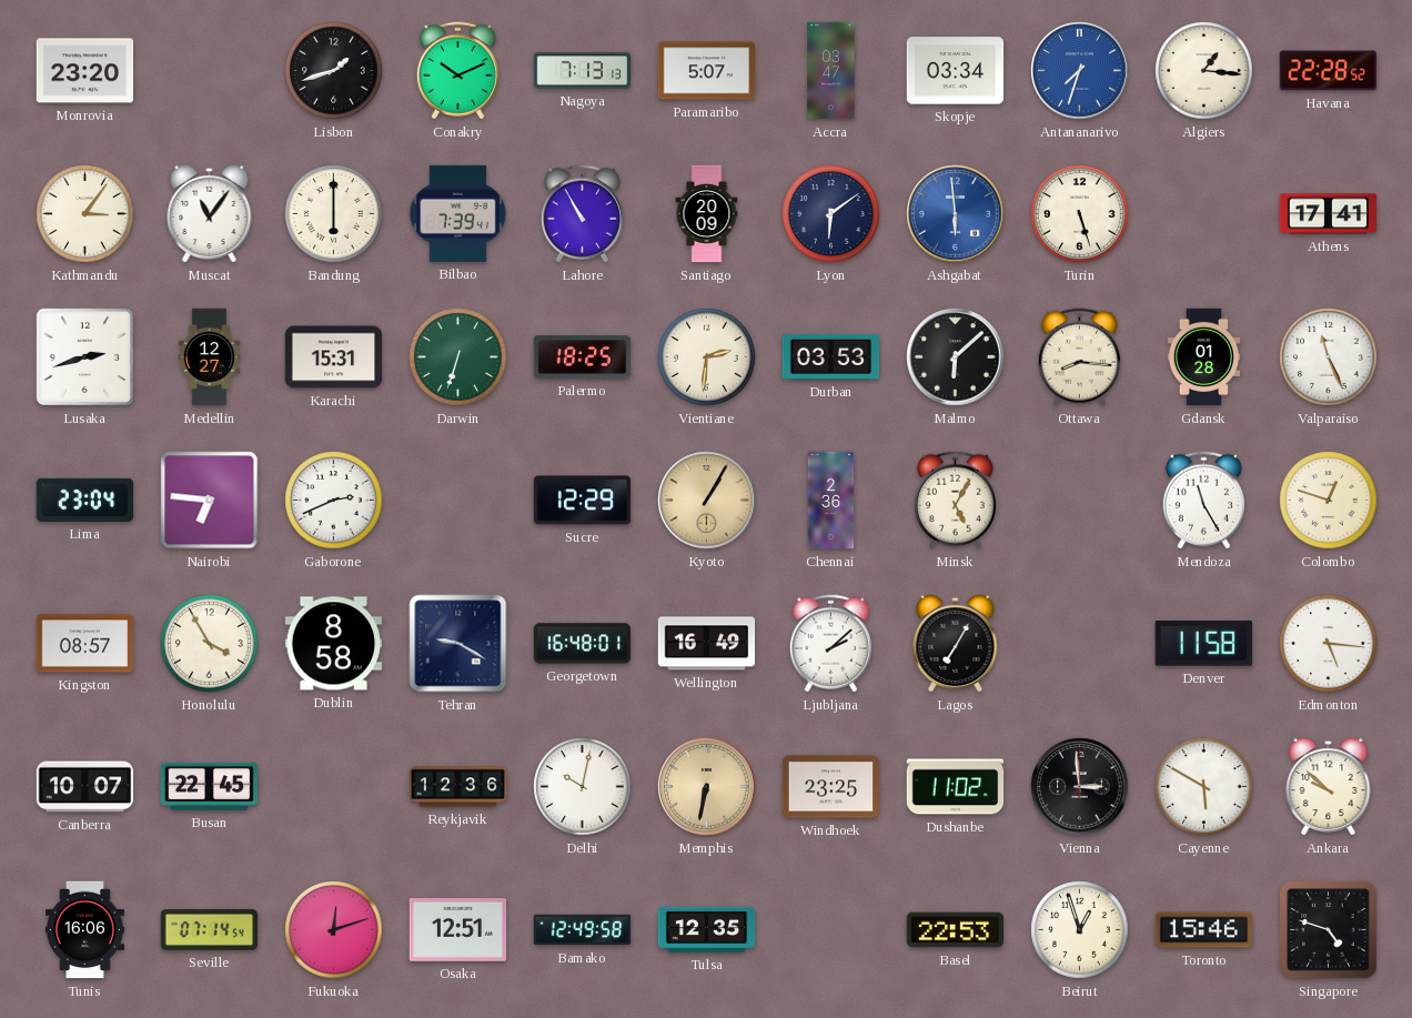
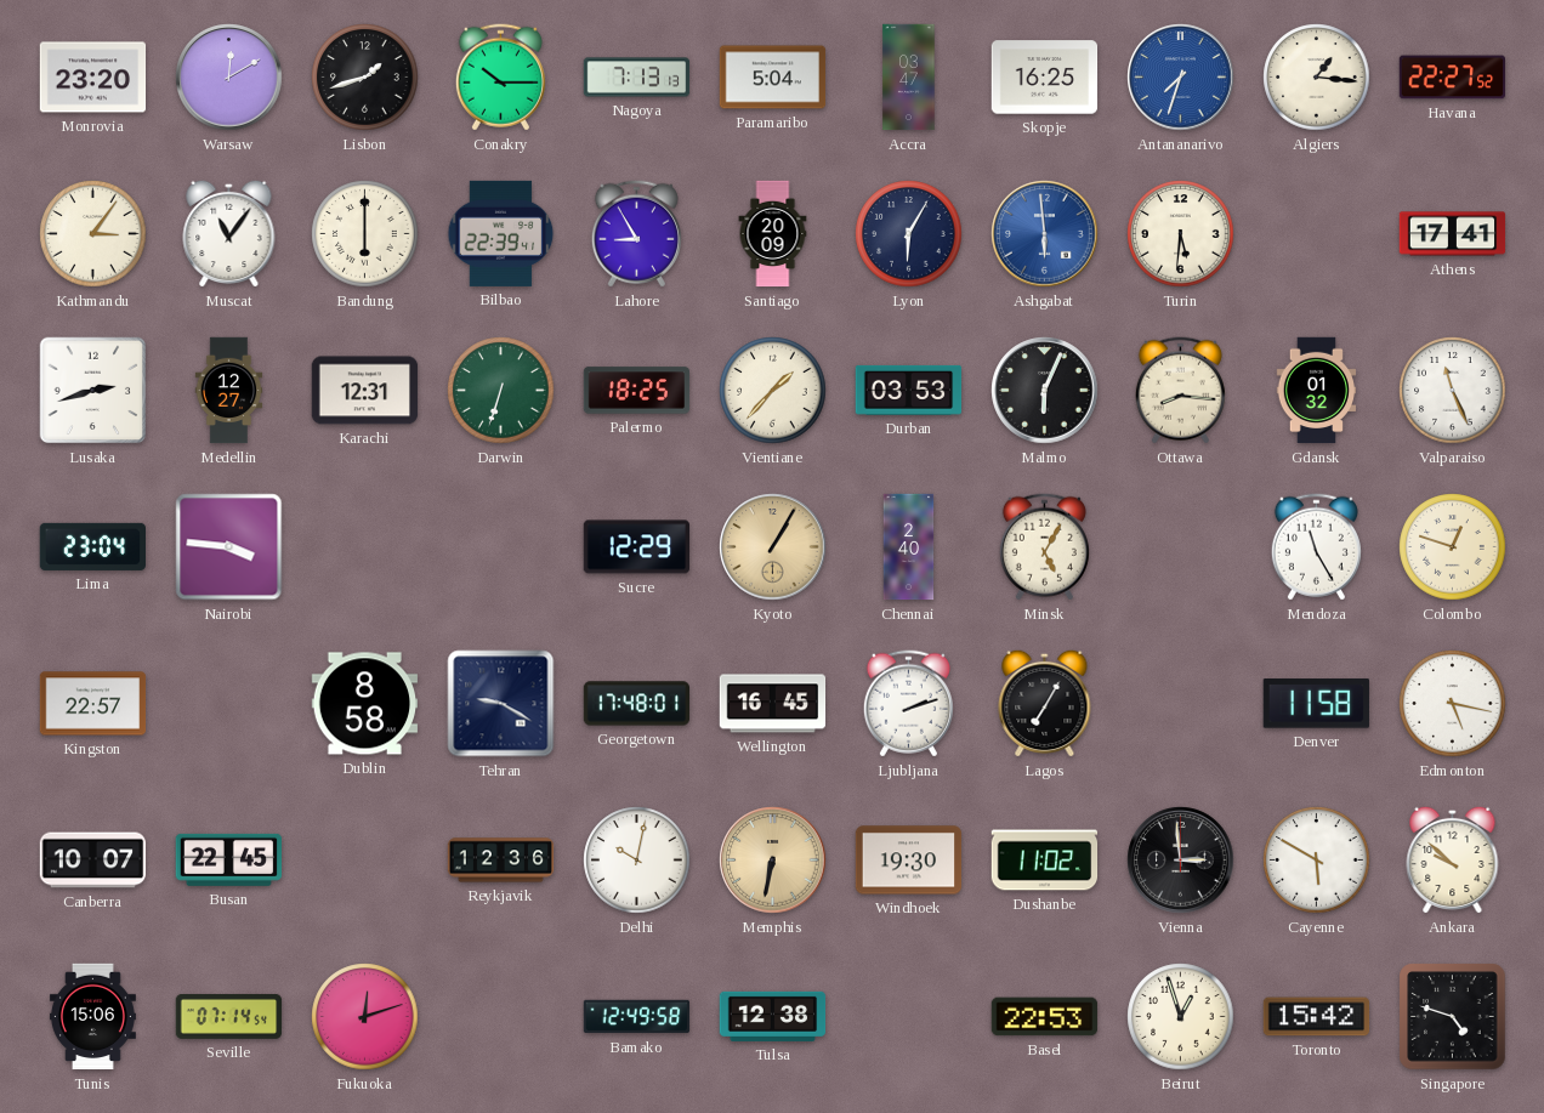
Warsaw: none -> 12:10 (229, 78)
Conakry: 10:11 -> 10:15 (500, 78)
Paramaribo: 5:07 -> 5:04 (773, 78)
Skopje: 03:34 -> 16:25 (1045, 78)
Havana: 22:28 -> 22:27 (1453, 78)
Bilbao: 7:39 -> 22:39 (501, 233)
Lahore: 10:55 -> 8:55 (636, 234)
Lyon: 6:09 -> 6:05 (909, 234)
Turin: 5:27 -> 5:31 (1181, 234)
Karachi: 15:31 -> 12:31 (365, 391)
Vientiane: 2:31 -> 1:37 (773, 391)
Malmo: 6:08 -> 6:04 (1045, 391)
Gdansk: 01:28 -> 01:32 (1317, 391)
Nairobi: 6:46 -> 3:46 (229, 547)
Gaborone: 2:41 -> none (334, 501)
Chennai: 2:36 -> 2:40 (909, 547)
Kingston: 08:57 -> 22:57 (93, 704)
Honolulu: 3:55 -> none (210, 644)
Georgetown: 16:48 -> 17:48 (637, 704)
Wellington: 16:49 -> 16:45 (773, 704)
Ljubljana: 2:08 -> 2:12 (908, 704)
Edmonton: 5:16 -> 5:17 (1453, 704)
Windhoek: 23:25 -> 19:30 (909, 861)
Tunis: 16:06 -> 15:06 (92, 1017)
Osaka: 12:51 -> none (458, 930)
Tulsa: 12:35 -> 12:38 (773, 1016)
Toronto: 15:46 -> 15:42 (1317, 1017)
